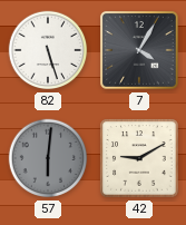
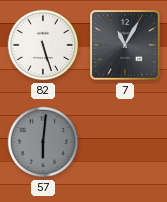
7: 4:05 -> 11:05 (125, 45)
42: 9:10 -> none (139, 158)
